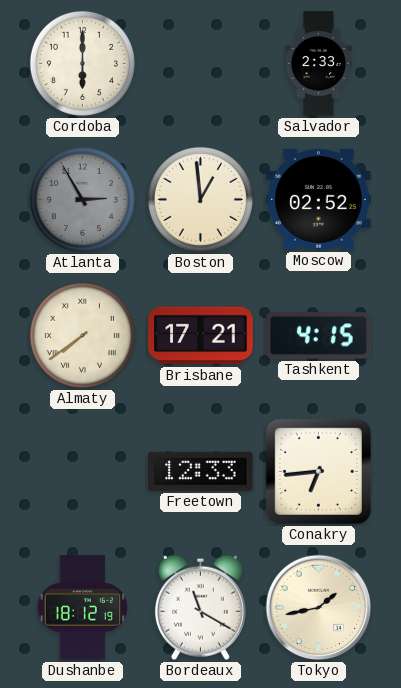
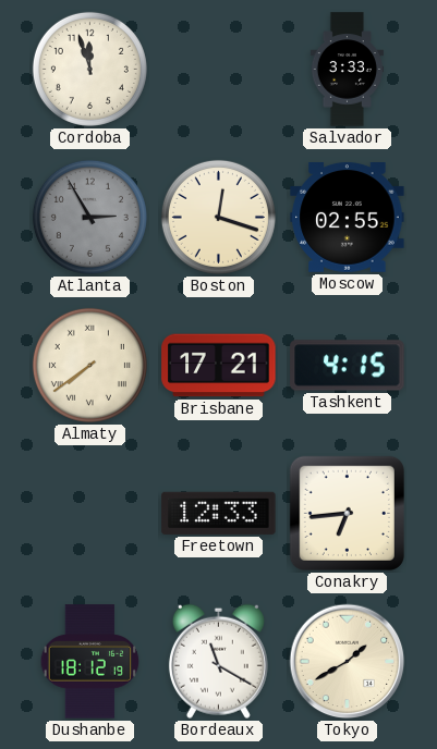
Cordoba: 6:00 -> 11:57 (89, 69)
Salvador: 2:33 -> 3:33 (348, 70)
Boston: 12:59 -> 12:18 (218, 217)
Moscow: 02:52 -> 02:55 (348, 218)
Tokyo: 1:43 -> 1:40 (348, 662)
